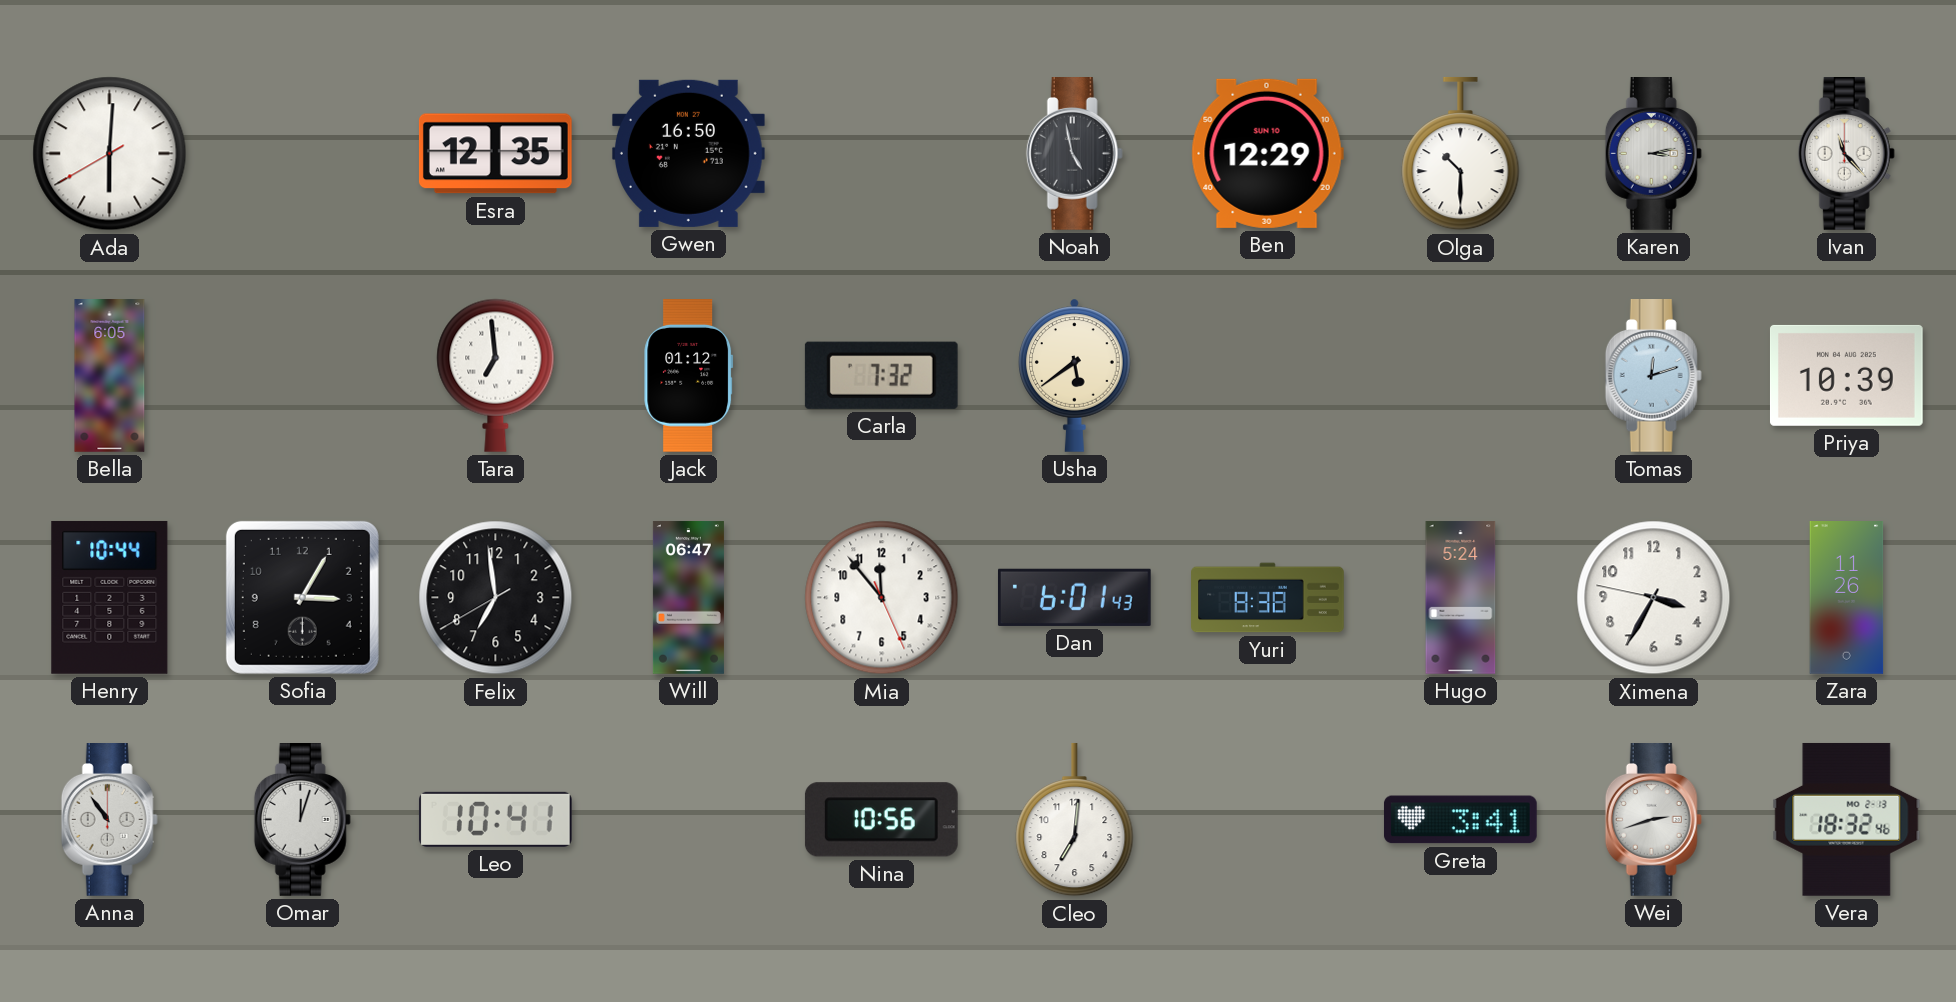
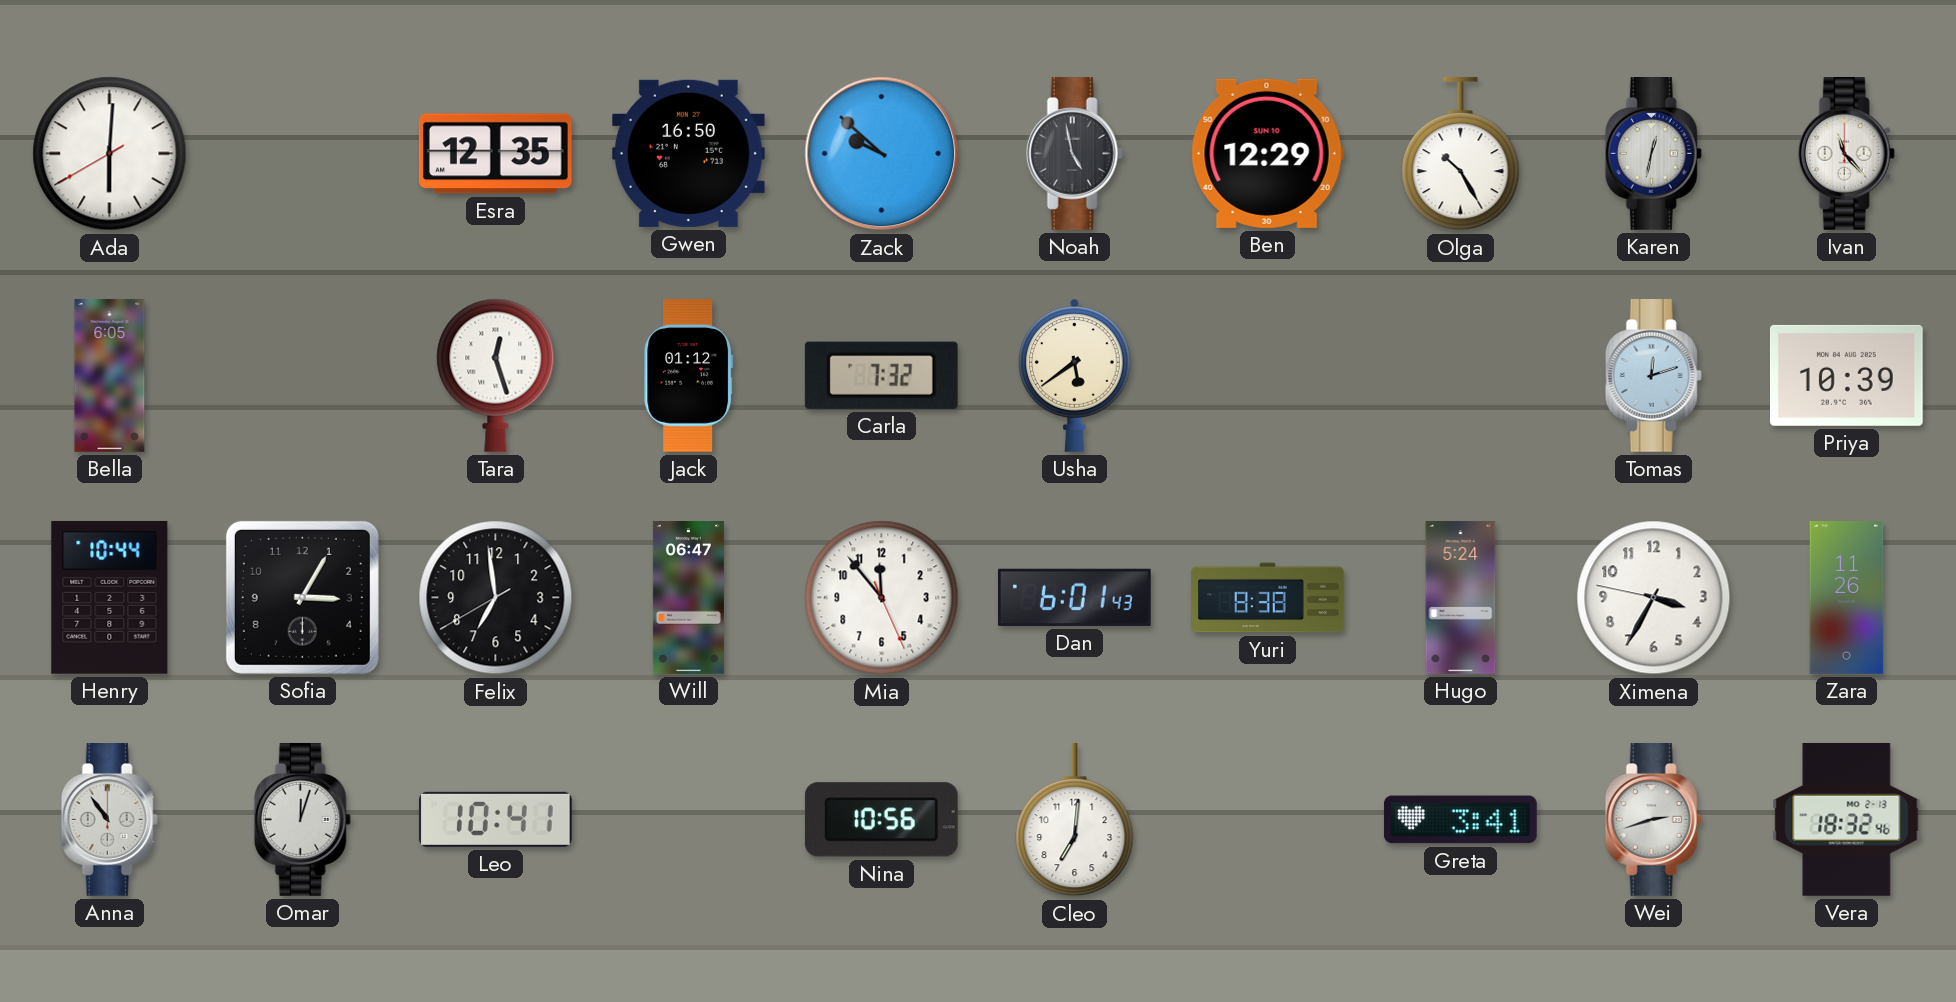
Zack: none -> 9:52 (882, 154)
Olga: 10:30 -> 10:25 (1461, 154)
Karen: 3:13 -> 12:32 (1653, 154)
Tara: 6:59 -> 12:27 (496, 375)
